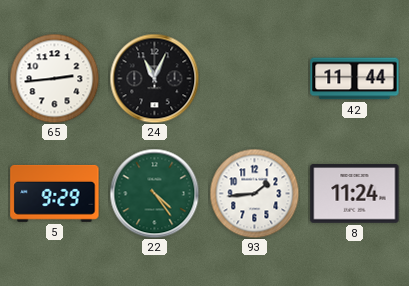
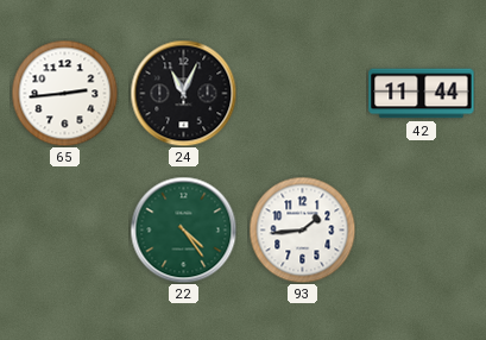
5: 9:29 -> none (55, 193)
8: 11:24 -> none (355, 194)
